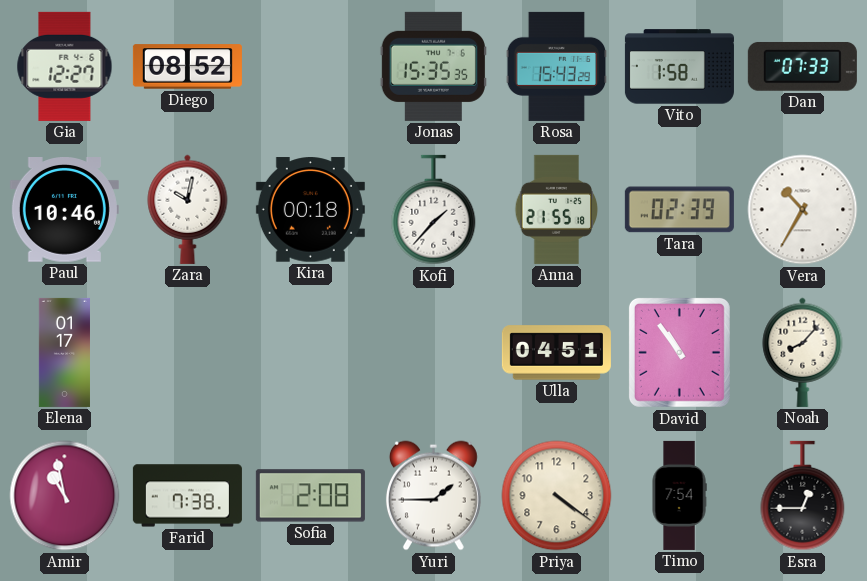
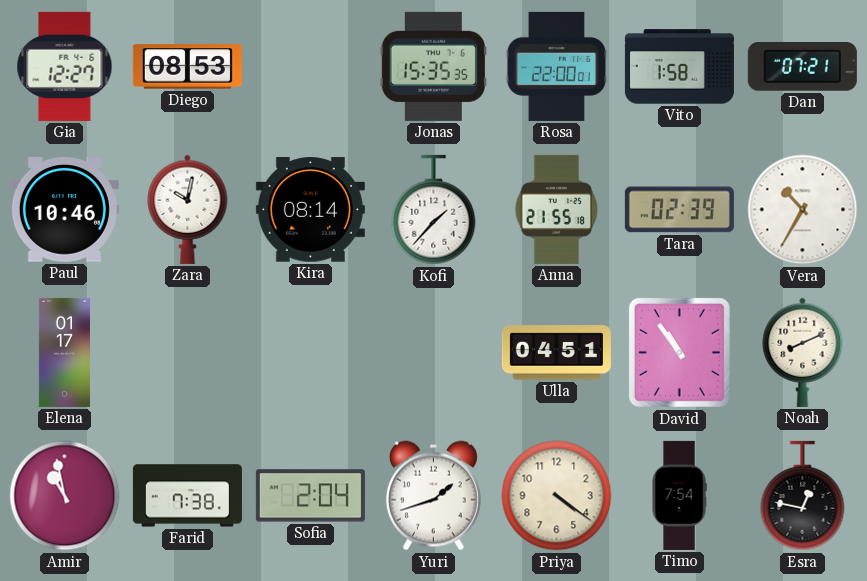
Diego: 08:52 -> 08:53 (187, 67)
Rosa: 15:43 -> 22:00 (557, 66)
Dan: 07:33 -> 07:21 (802, 66)
Kira: 00:18 -> 08:14 (310, 210)
Noah: 8:07 -> 8:11 (803, 352)
Sofia: 2:08 -> 2:04 (310, 496)
Yuri: 1:45 -> 1:42 (433, 496)
Esra: 12:45 -> 12:47 (803, 496)
